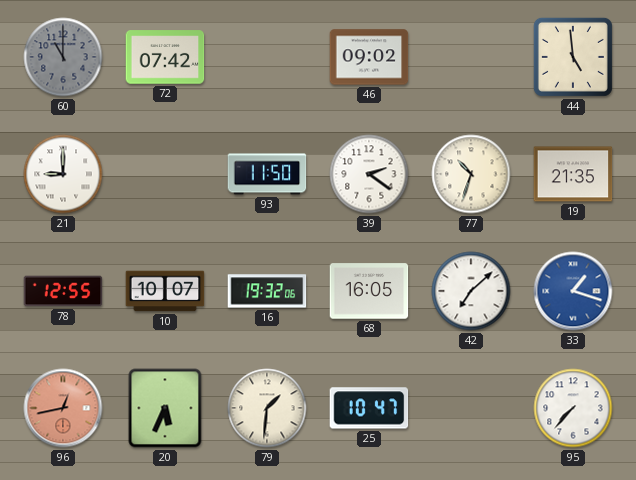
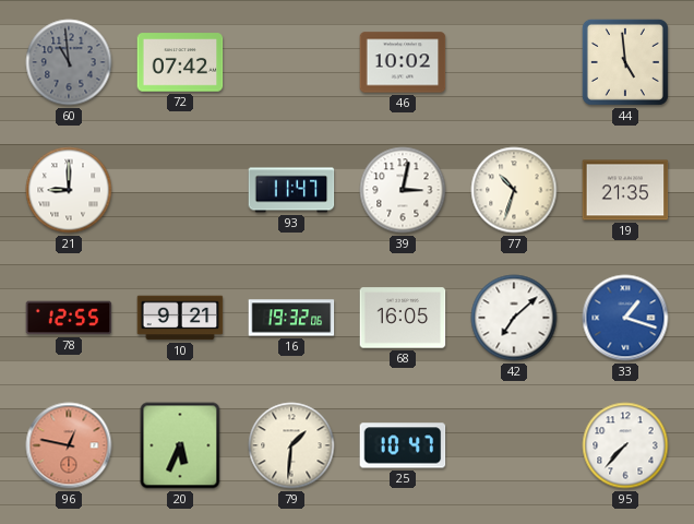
60: 11:00 -> 10:59 (69, 62)
46: 09:02 -> 10:02 (403, 62)
93: 11:50 -> 11:47 (291, 190)
39: 2:21 -> 3:02 (403, 190)
10: 10:07 -> 9:21 (180, 318)
96: 12:43 -> 12:47 (69, 445)
